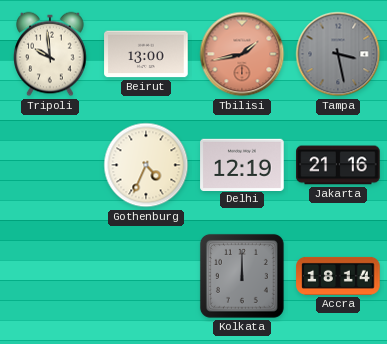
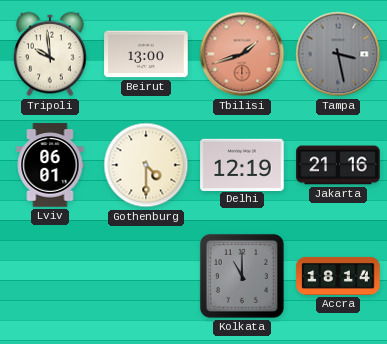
Tbilisi: 1:43 -> 1:42 (242, 54)
Lviv: none -> 06:01 (50, 165)
Gothenburg: 4:34 -> 4:30 (146, 165)
Kolkata: 12:00 -> 11:00 (242, 276)
